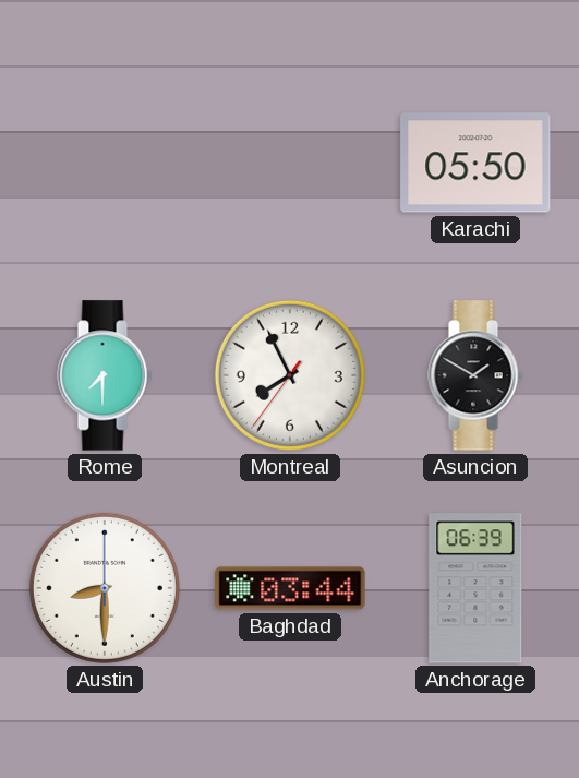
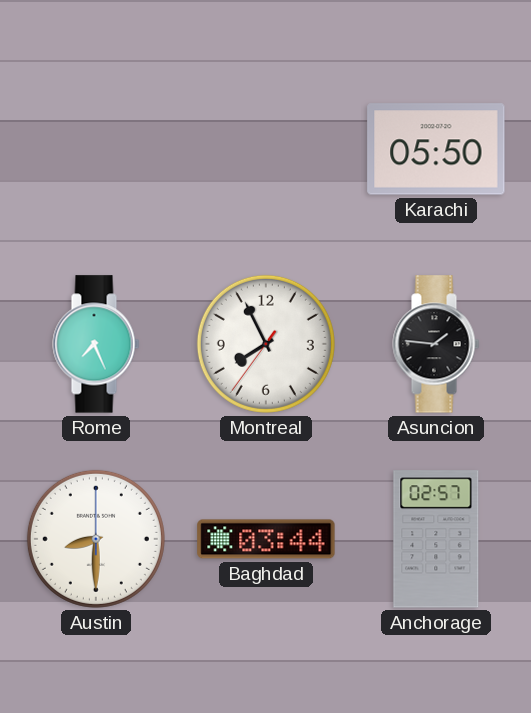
Rome: 7:30 -> 7:26 (96, 344)
Asuncion: 1:50 -> 1:46 (436, 344)
Anchorage: 06:39 -> 02:57 (436, 539)
